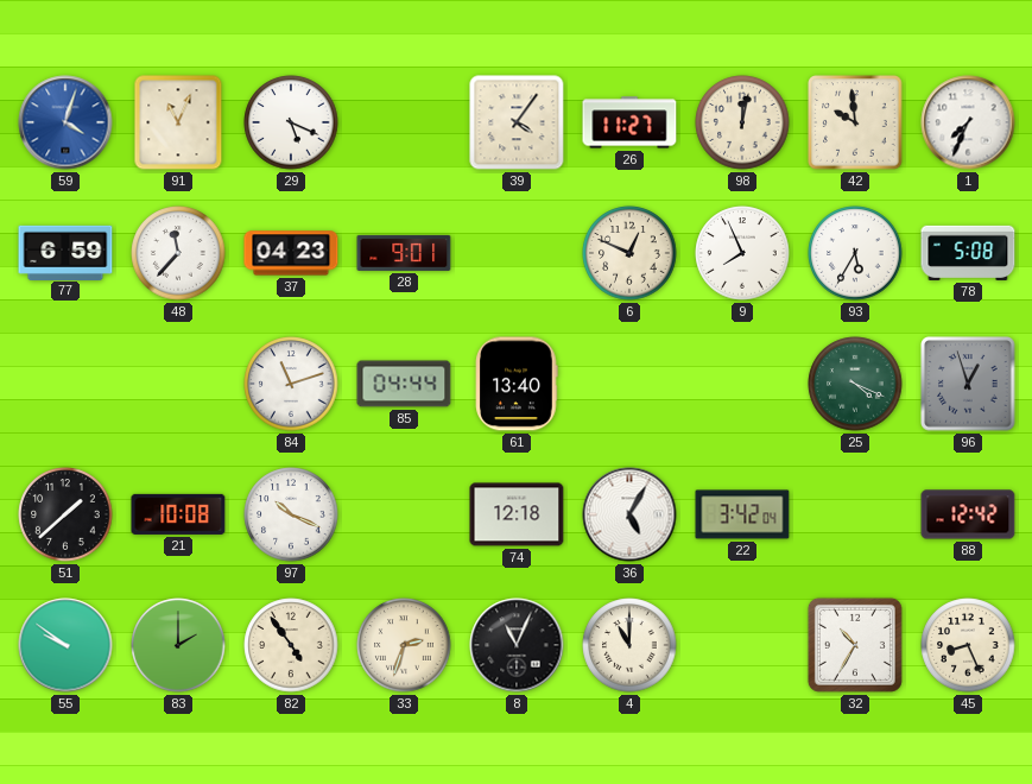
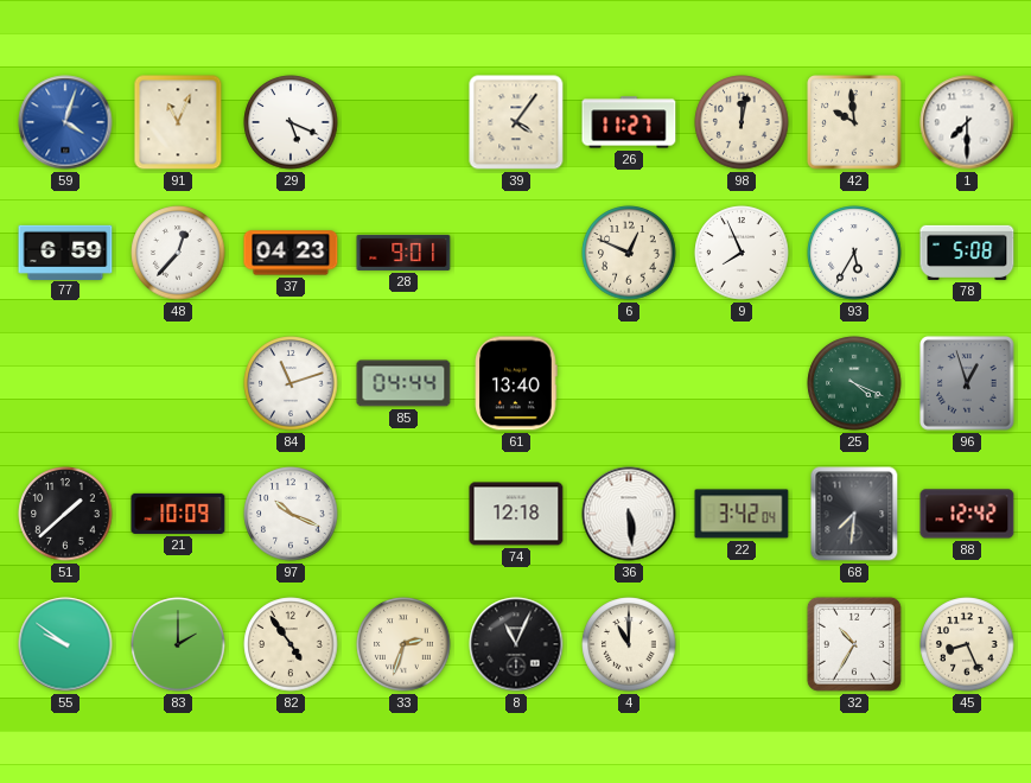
1: 7:34 -> 7:30 (967, 122)
48: 11:37 -> 12:37 (178, 253)
21: 10:08 -> 10:09 (178, 514)
36: 5:05 -> 5:29 (629, 514)
68: none -> 7:31 (854, 514)
